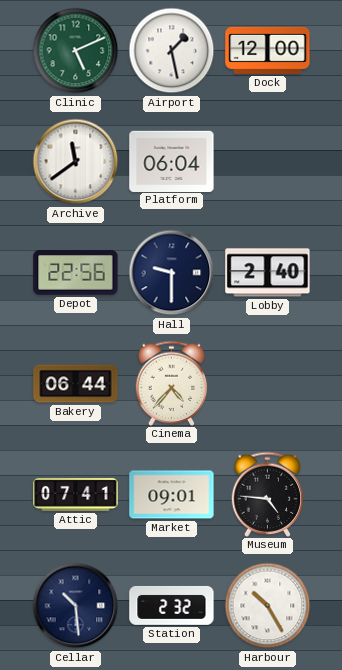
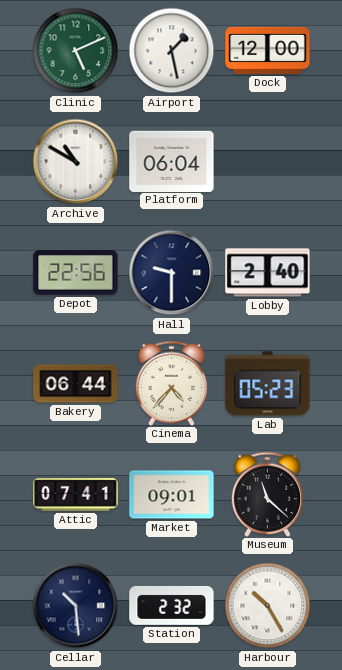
Archive: 11:39 -> 10:50 (76, 162)
Lab: none -> 05:23 (268, 384)
Museum: 4:46 -> 11:22 (268, 494)
